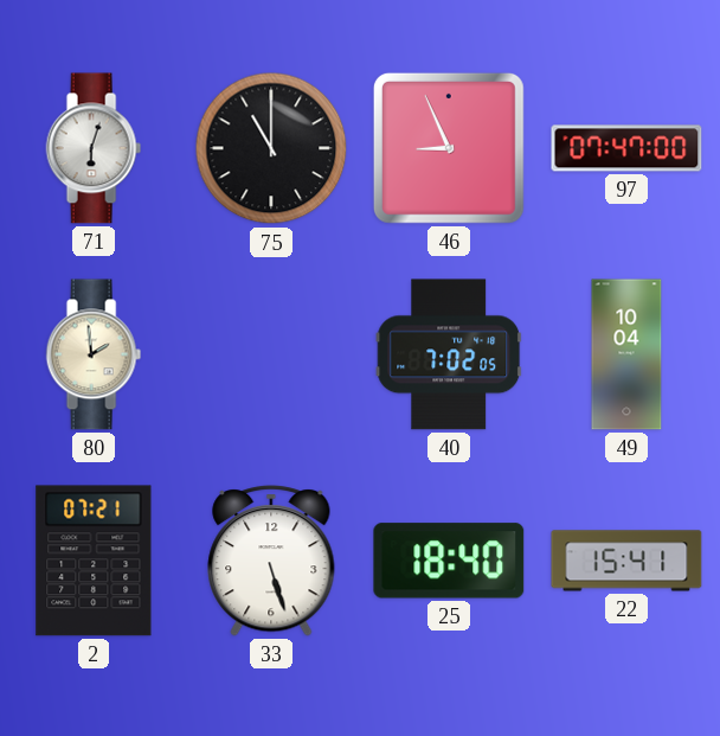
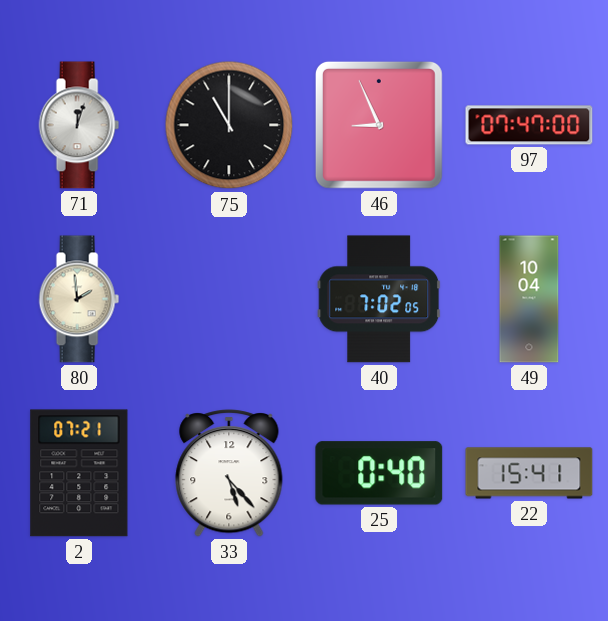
71: 6:03 -> 12:03 (79, 125)
33: 5:27 -> 5:23 (229, 474)
25: 18:40 -> 0:40 (379, 473)
